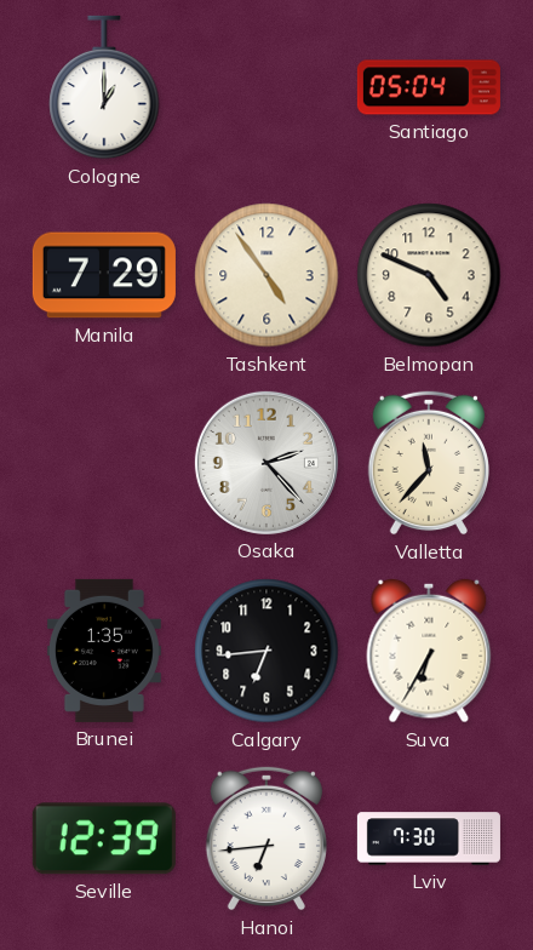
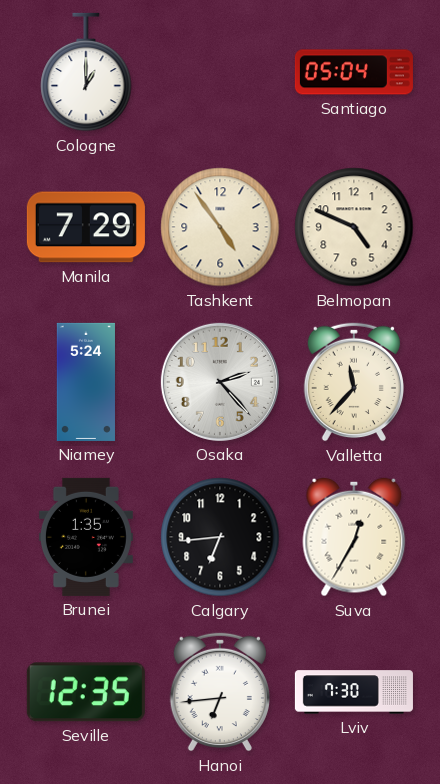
Niamey: none -> 5:24 (86, 382)
Suva: 6:35 -> 12:35 (354, 537)
Seville: 12:39 -> 12:35 (86, 692)
